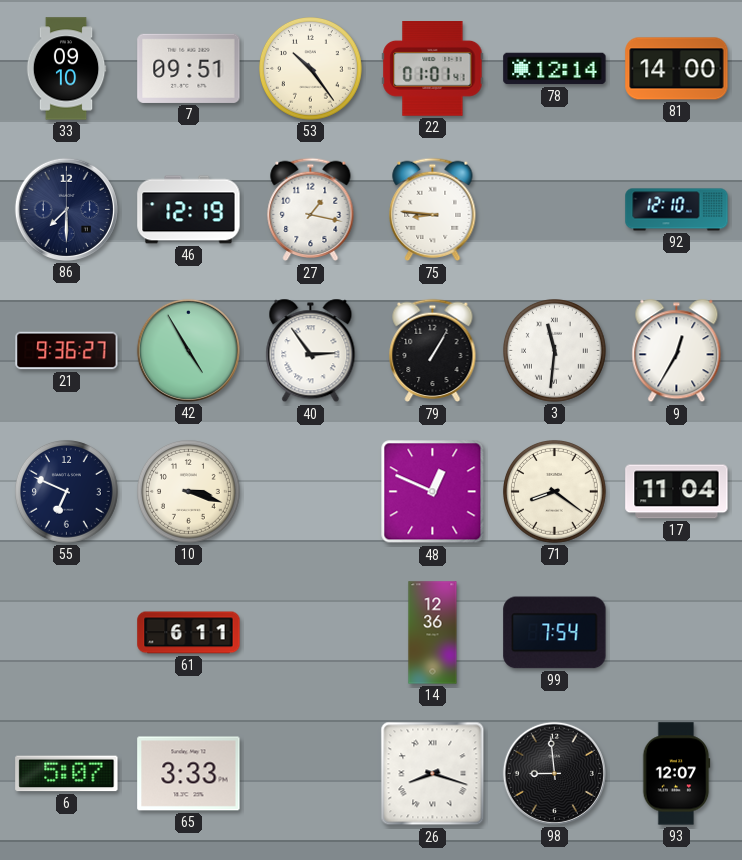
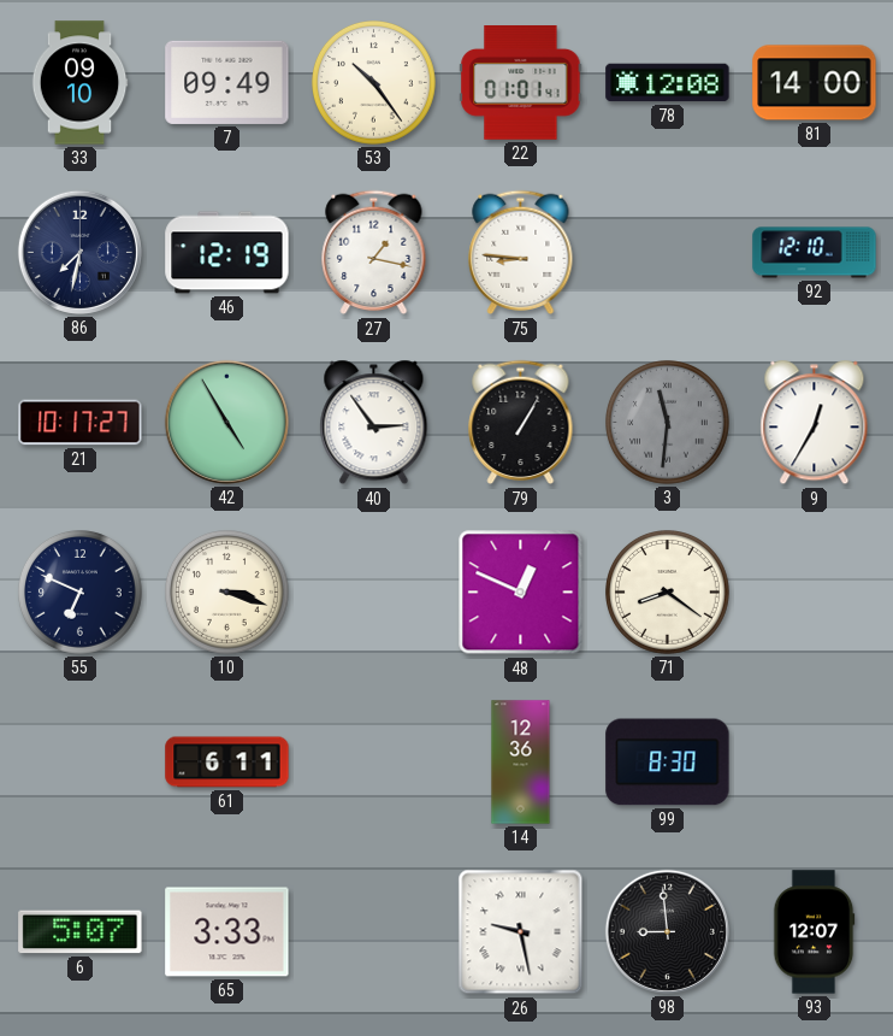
7: 09:51 -> 09:49 (227, 82)
78: 12:14 -> 12:08 (668, 83)
86: 7:30 -> 7:32 (79, 252)
21: 9:36 -> 10:17 (81, 423)
3 dial: white -> grey (668, 423)
17: 11:04 -> none (677, 492)
99: 7:54 -> 8:30 (668, 763)
26: 8:18 -> 9:28 (521, 932)
